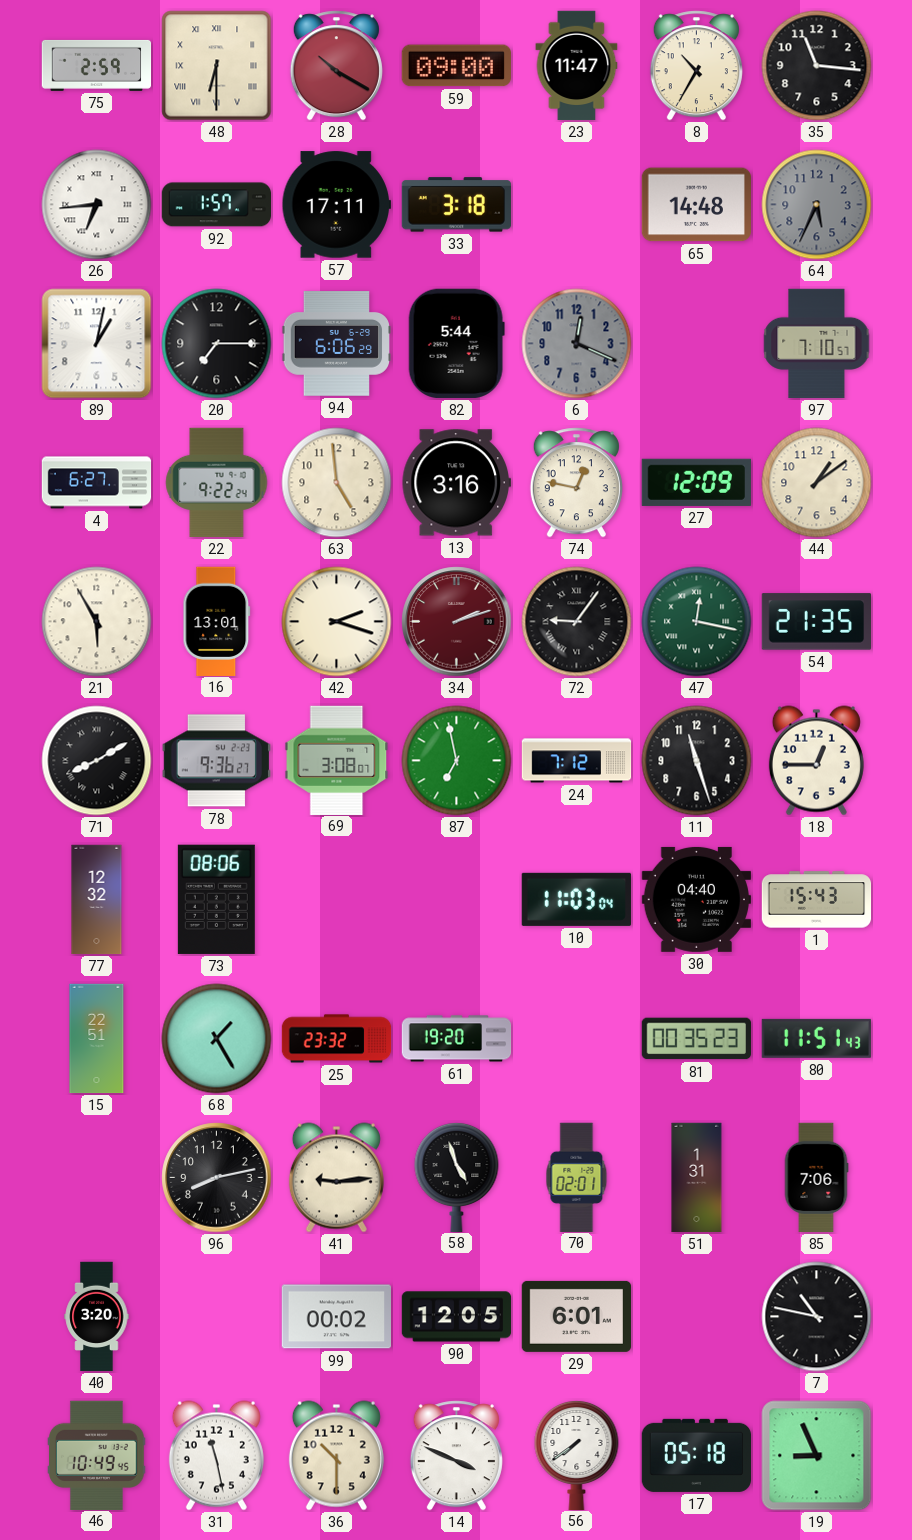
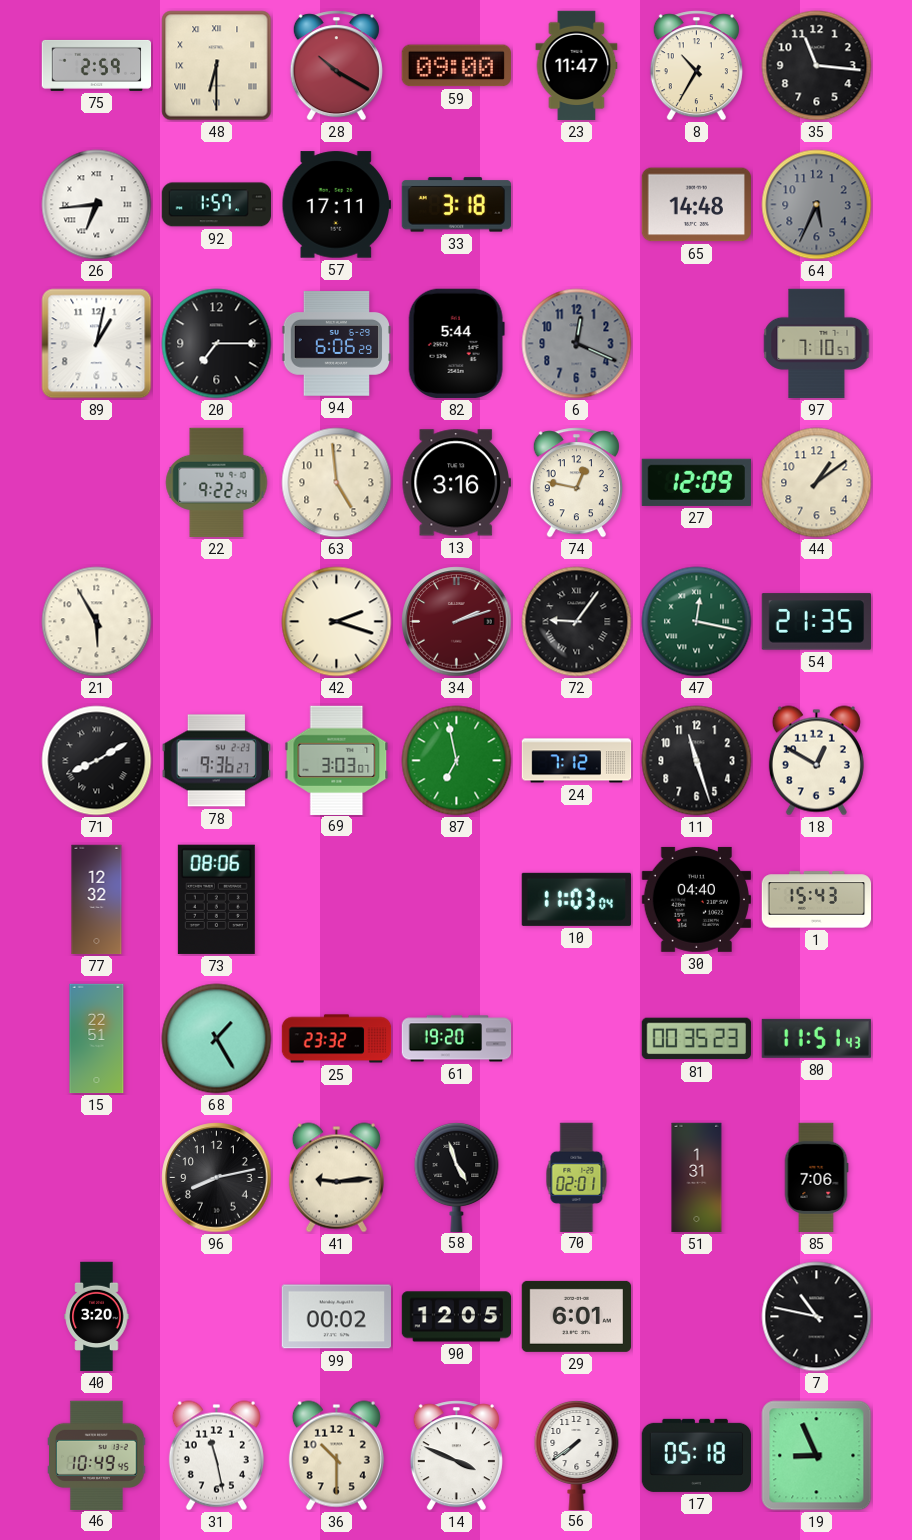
4: 6:27 -> none (97, 483)
16: 13:01 -> none (217, 621)
69: 3:08 -> 3:03 (337, 760)
18: 12:45 -> 12:50 (816, 761)
